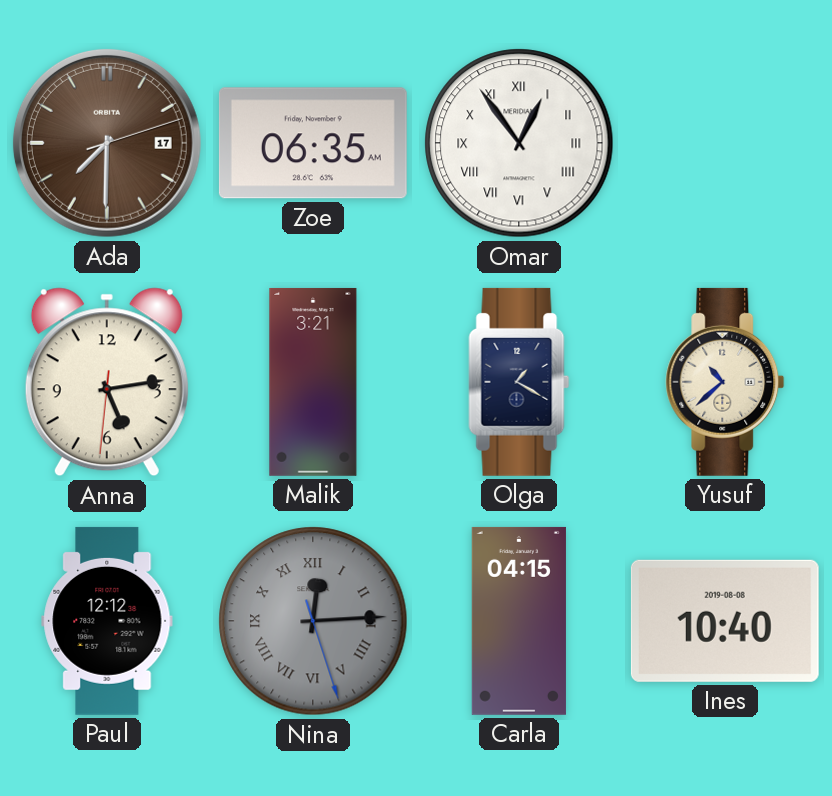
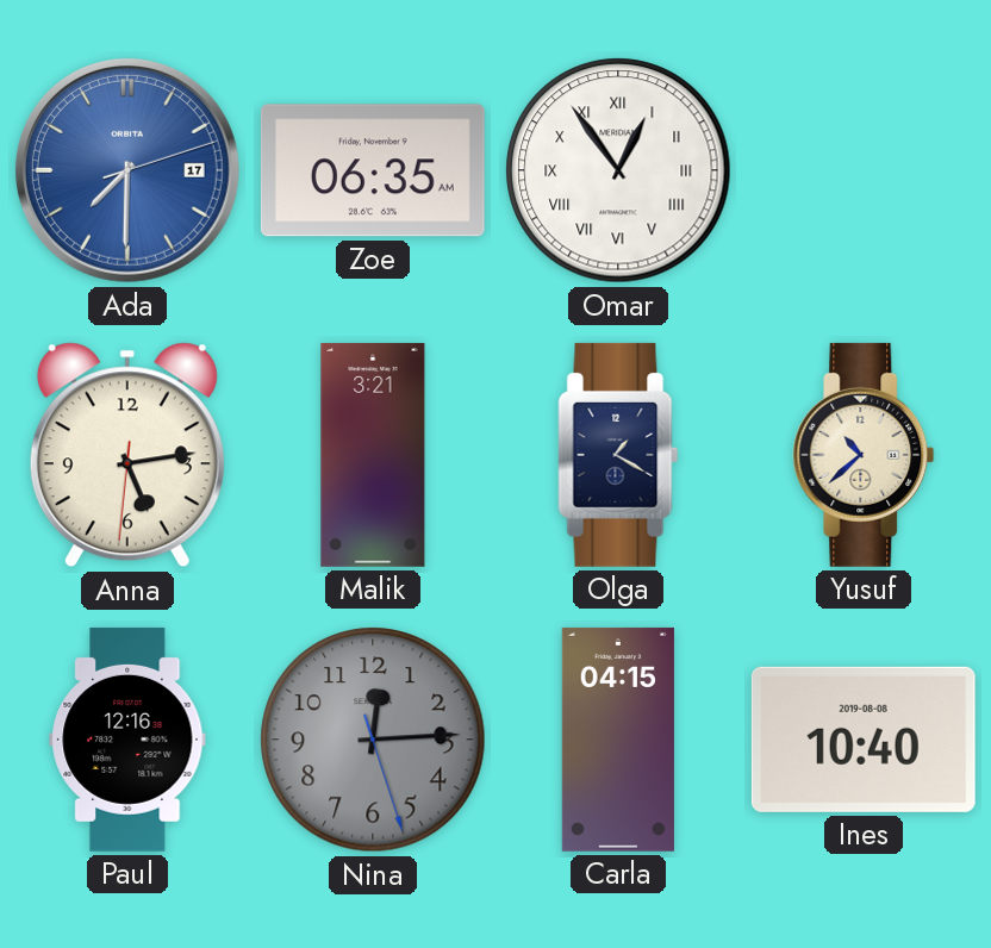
Ada dial: brown -> blue (127, 170)
Paul: 12:12 -> 12:16 (127, 740)
Nina numerals: Roman -> Arabic (373, 740)
